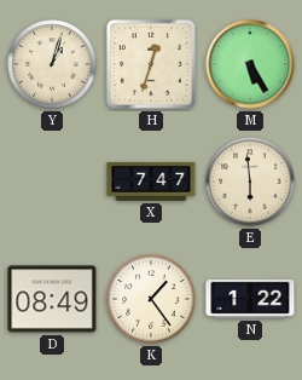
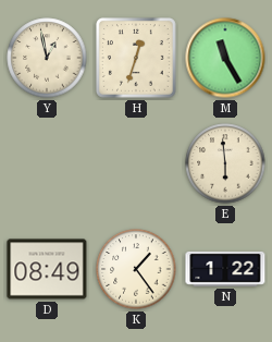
Y: 1:03 -> 12:58 (47, 58)
M: 5:25 -> 11:25 (225, 58)
X: 7:47 -> none (151, 182)
